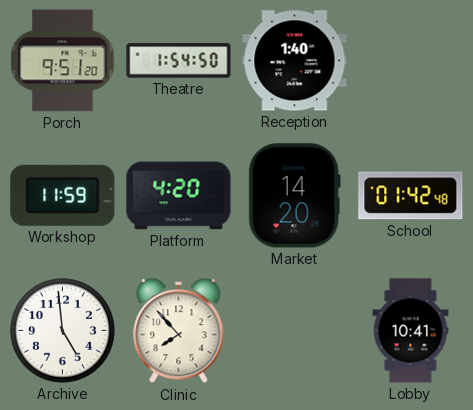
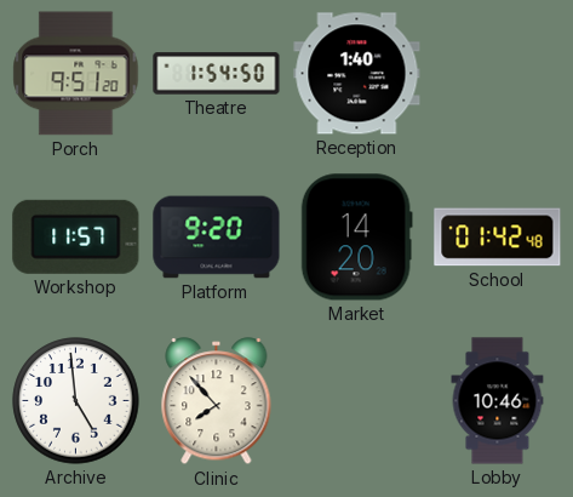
Workshop: 11:59 -> 11:57 (76, 236)
Platform: 4:20 -> 9:20 (217, 238)
Lobby: 10:41 -> 10:46 (498, 401)
